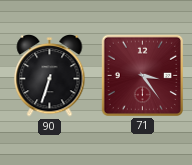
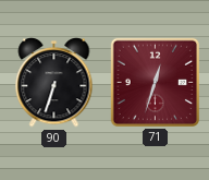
71: 3:24 -> 12:33 (155, 82)
